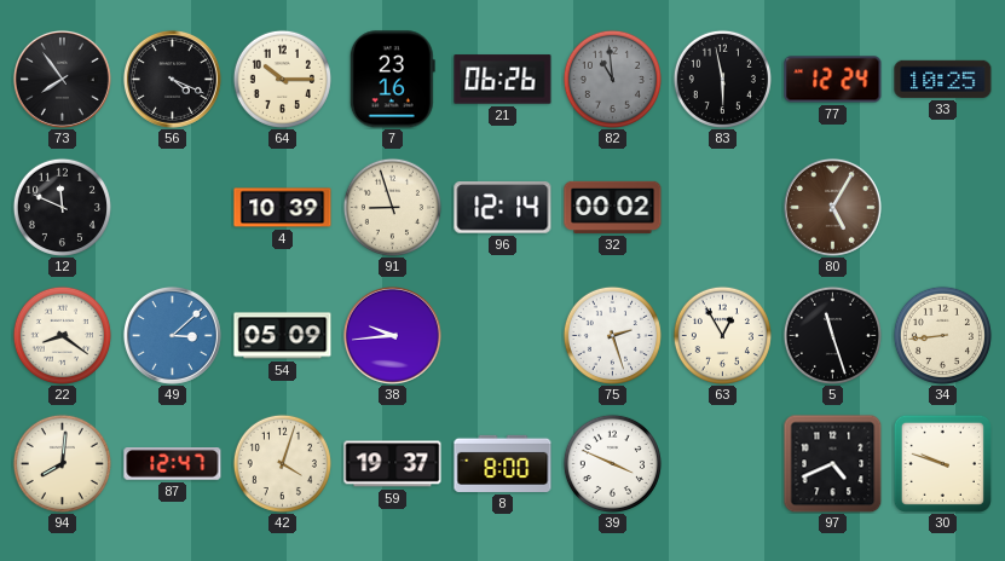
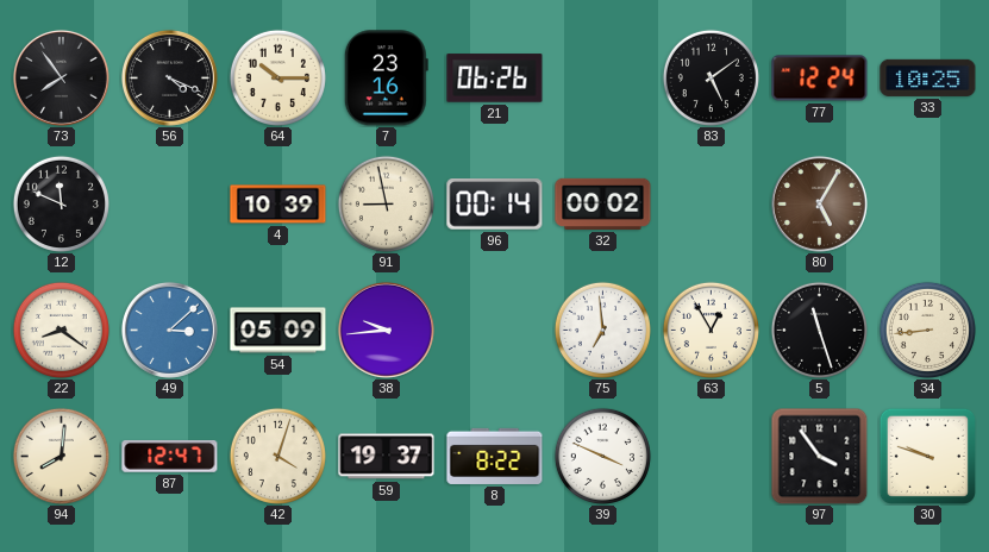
82: 10:59 -> none (612, 79)
83: 5:58 -> 5:09 (711, 77)
91: 8:57 -> 8:58 (386, 203)
96: 12:14 -> 00:14 (495, 205)
75: 2:27 -> 6:59 (602, 330)
8: 8:00 -> 8:22 (495, 456)
97: 4:41 -> 3:54 (819, 456)
